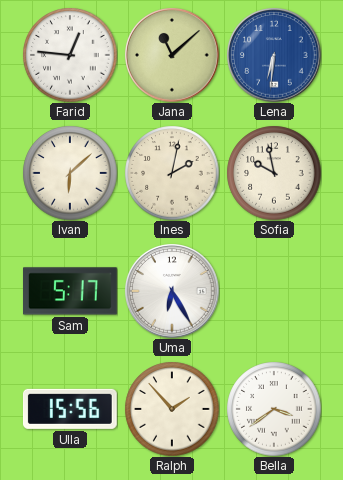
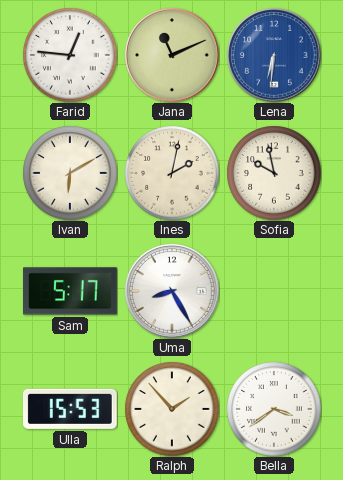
Jana: 11:08 -> 11:11 (172, 55)
Ivan: 6:08 -> 6:10 (70, 173)
Uma: 6:25 -> 8:25 (172, 291)
Ulla: 15:56 -> 15:53 (70, 409)
